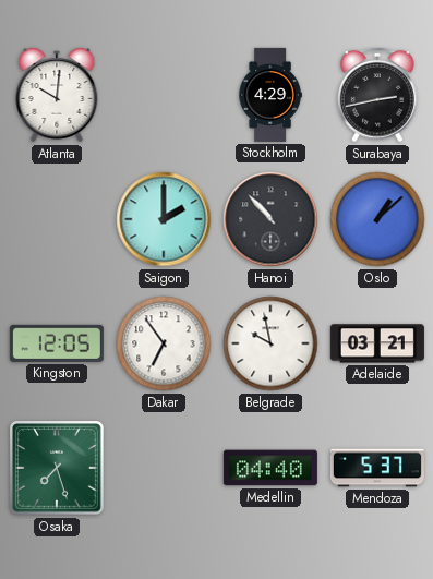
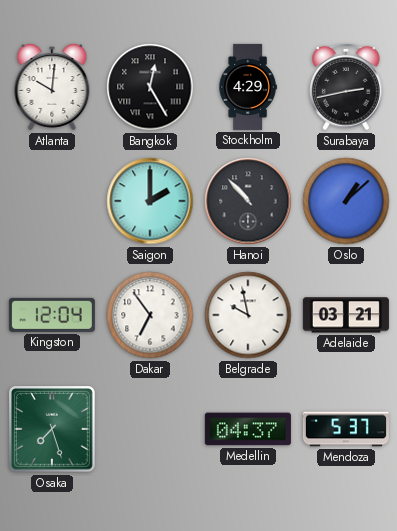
Bangkok: none -> 12:25 (150, 87)
Kingston: 12:05 -> 12:04 (52, 315)
Medellin: 04:40 -> 04:37 (248, 429)
